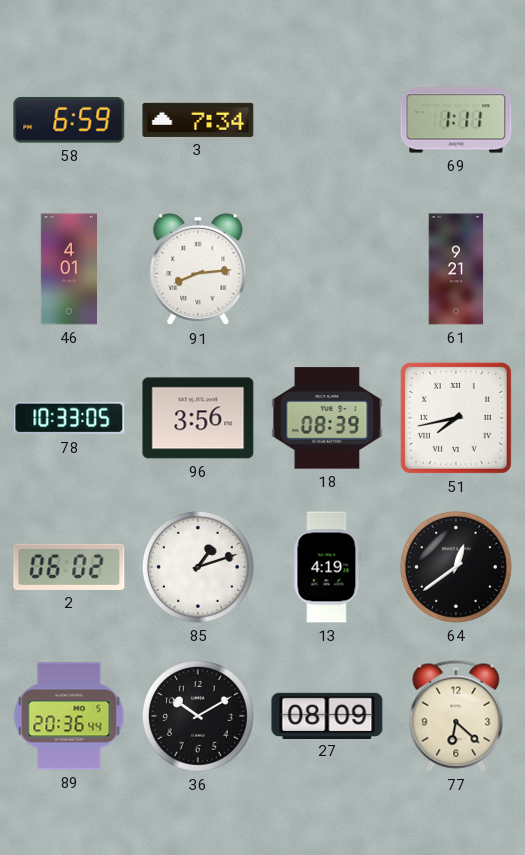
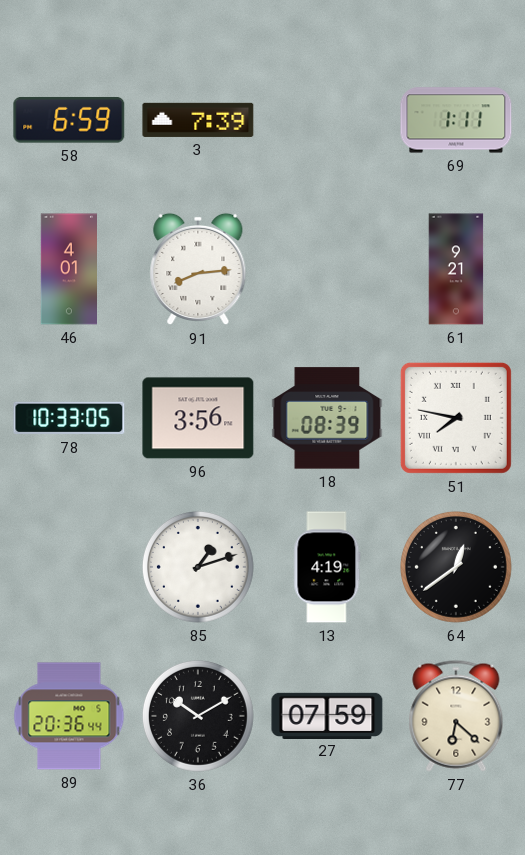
3: 7:34 -> 7:39 (198, 120)
51: 7:43 -> 7:47 (456, 418)
2: 06:02 -> none (69, 567)
27: 08:09 -> 07:59 (327, 715)
